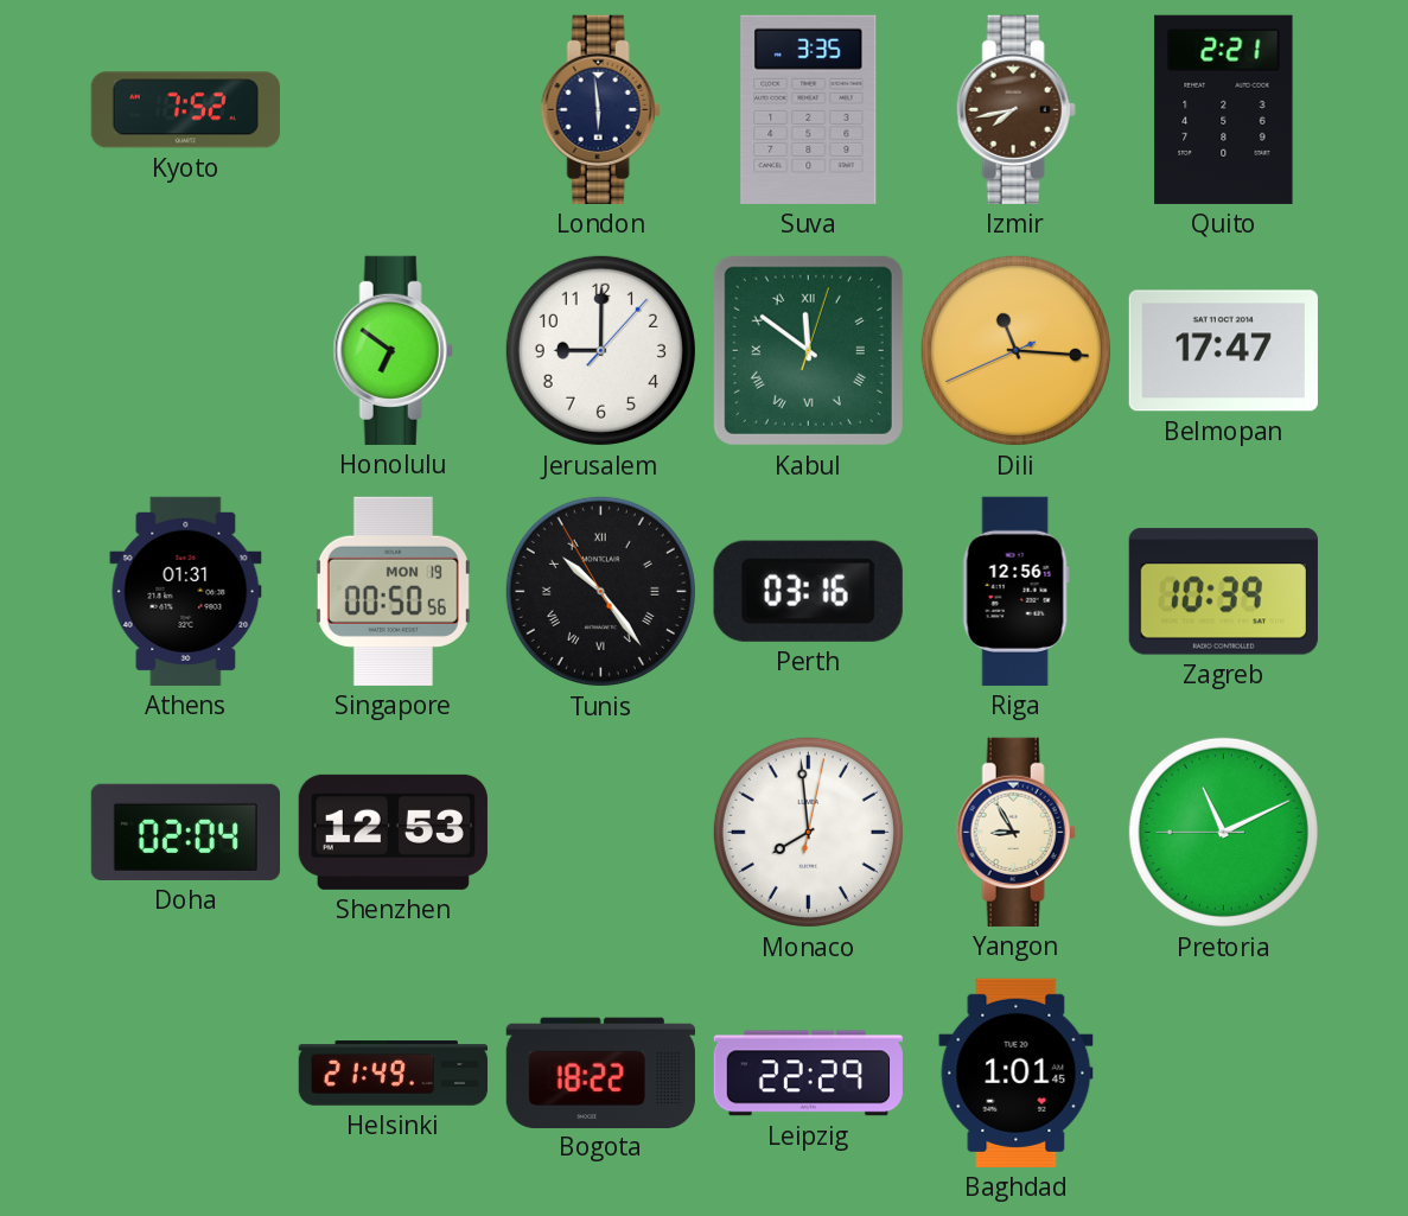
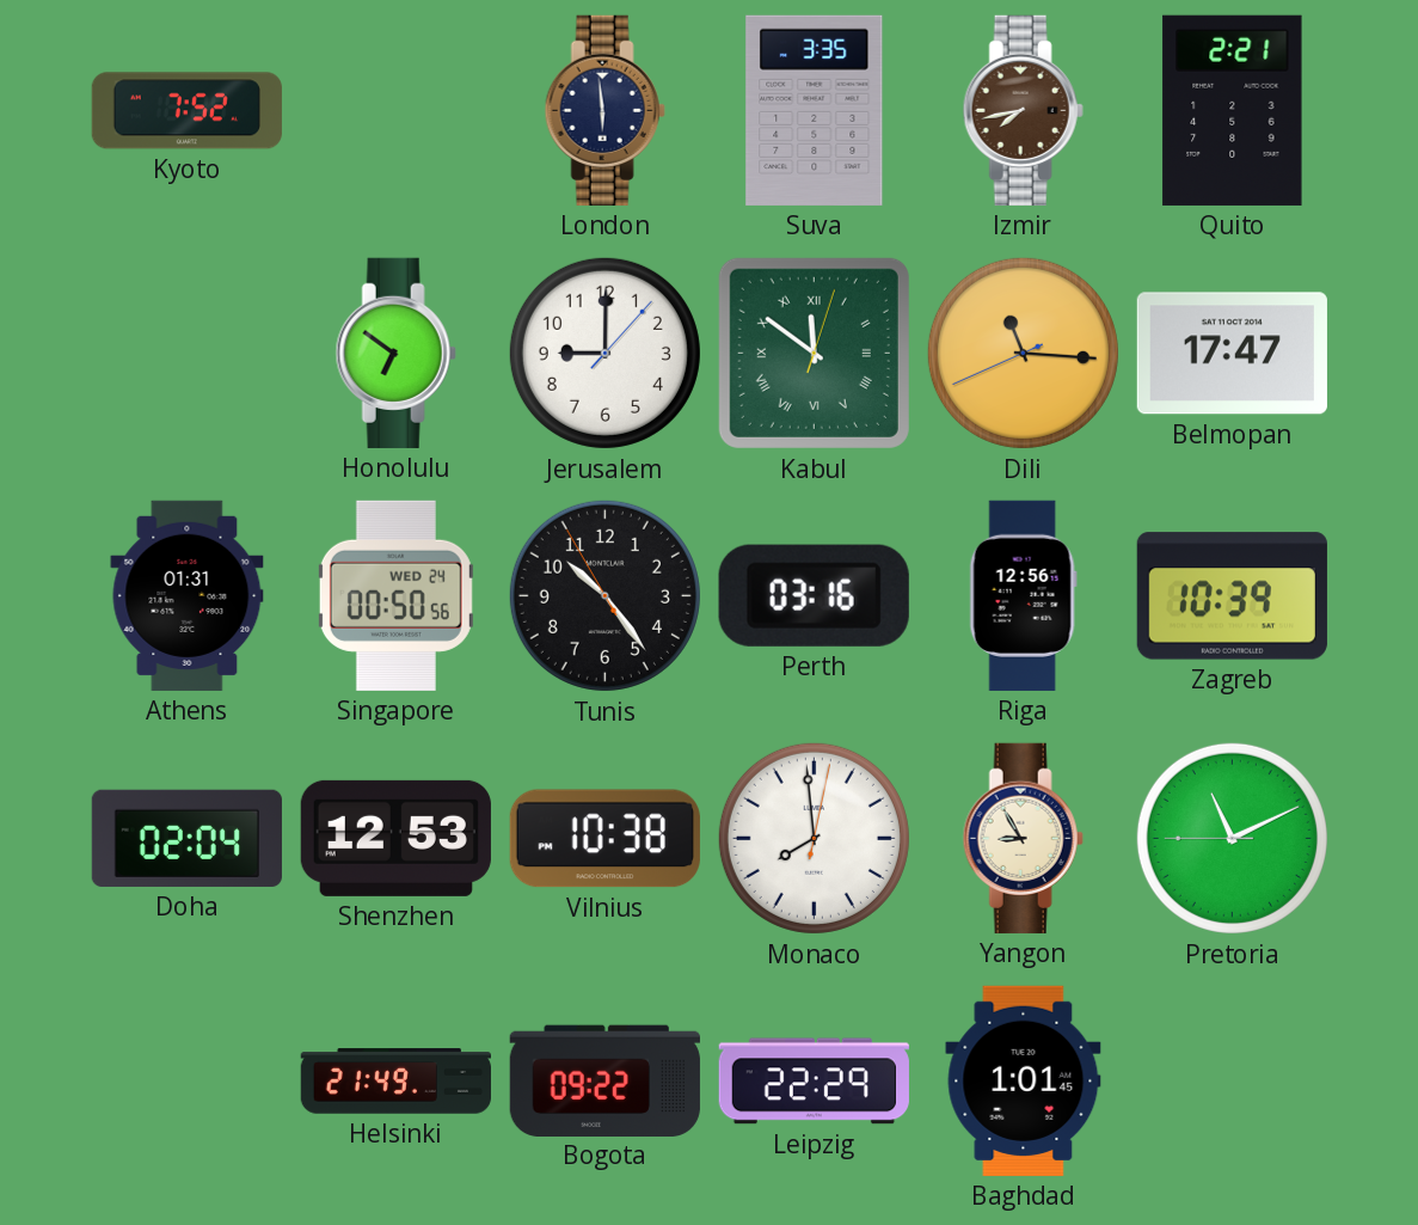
Singapore date: MON 19 -> WED 24 (395, 595)
Tunis numerals: Roman -> Arabic (604, 595)
Vilnius: none -> 10:38 (604, 839)
Bogota: 18:22 -> 09:22 (604, 1080)
